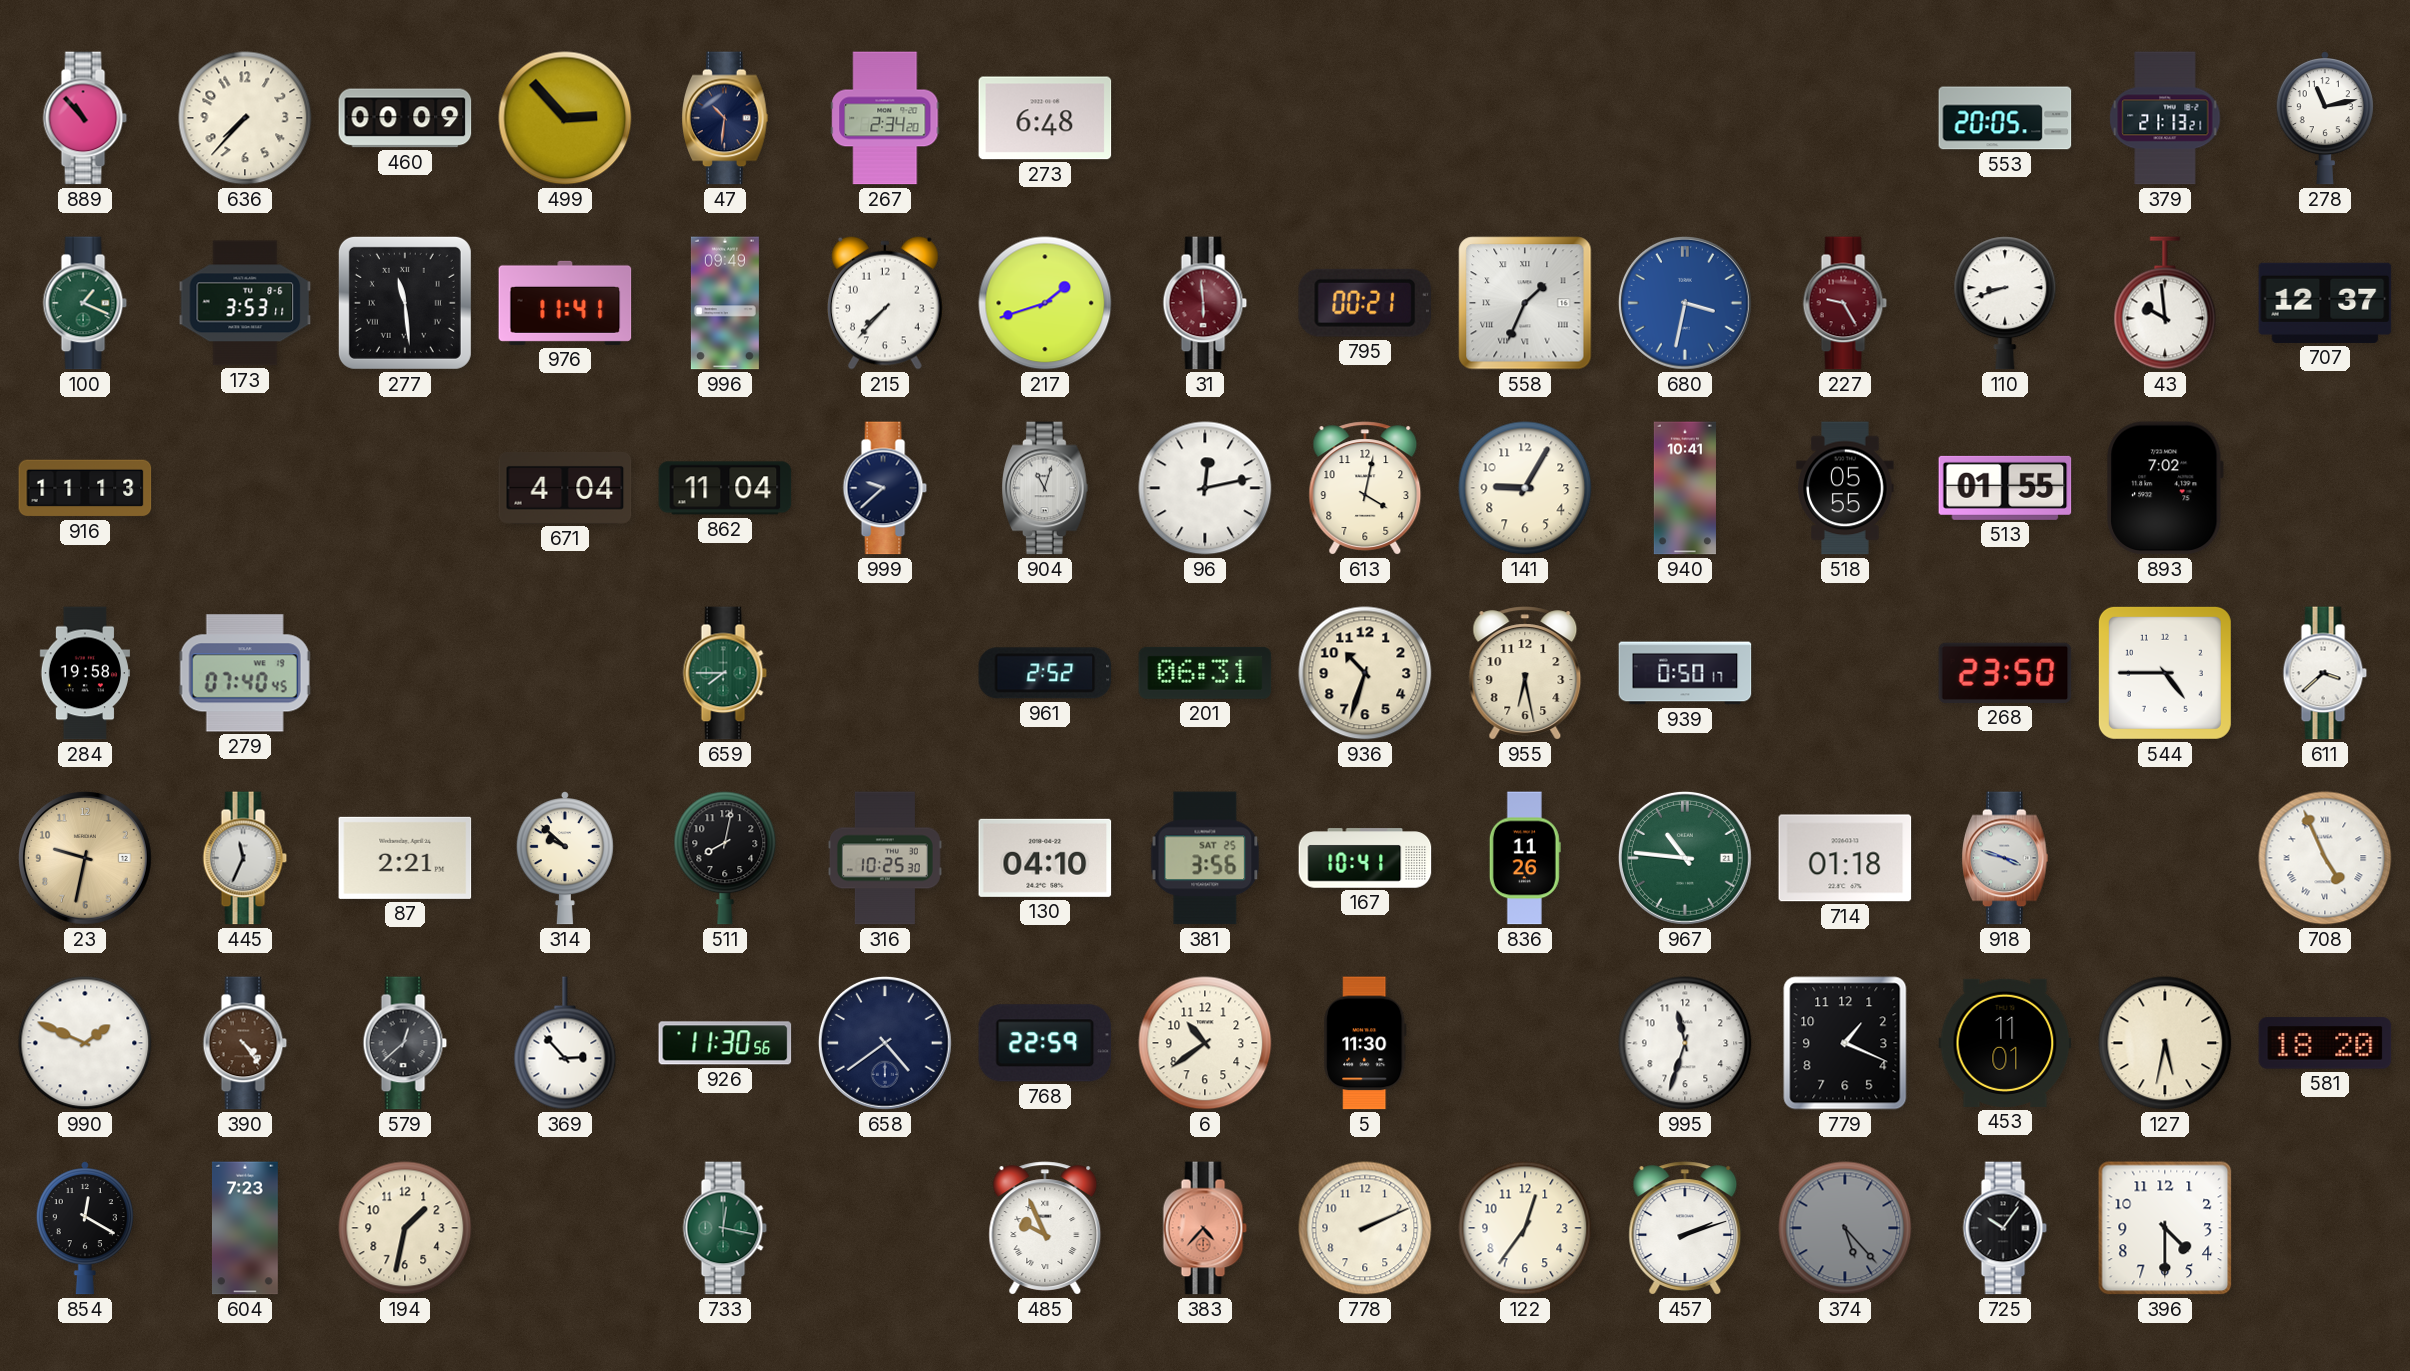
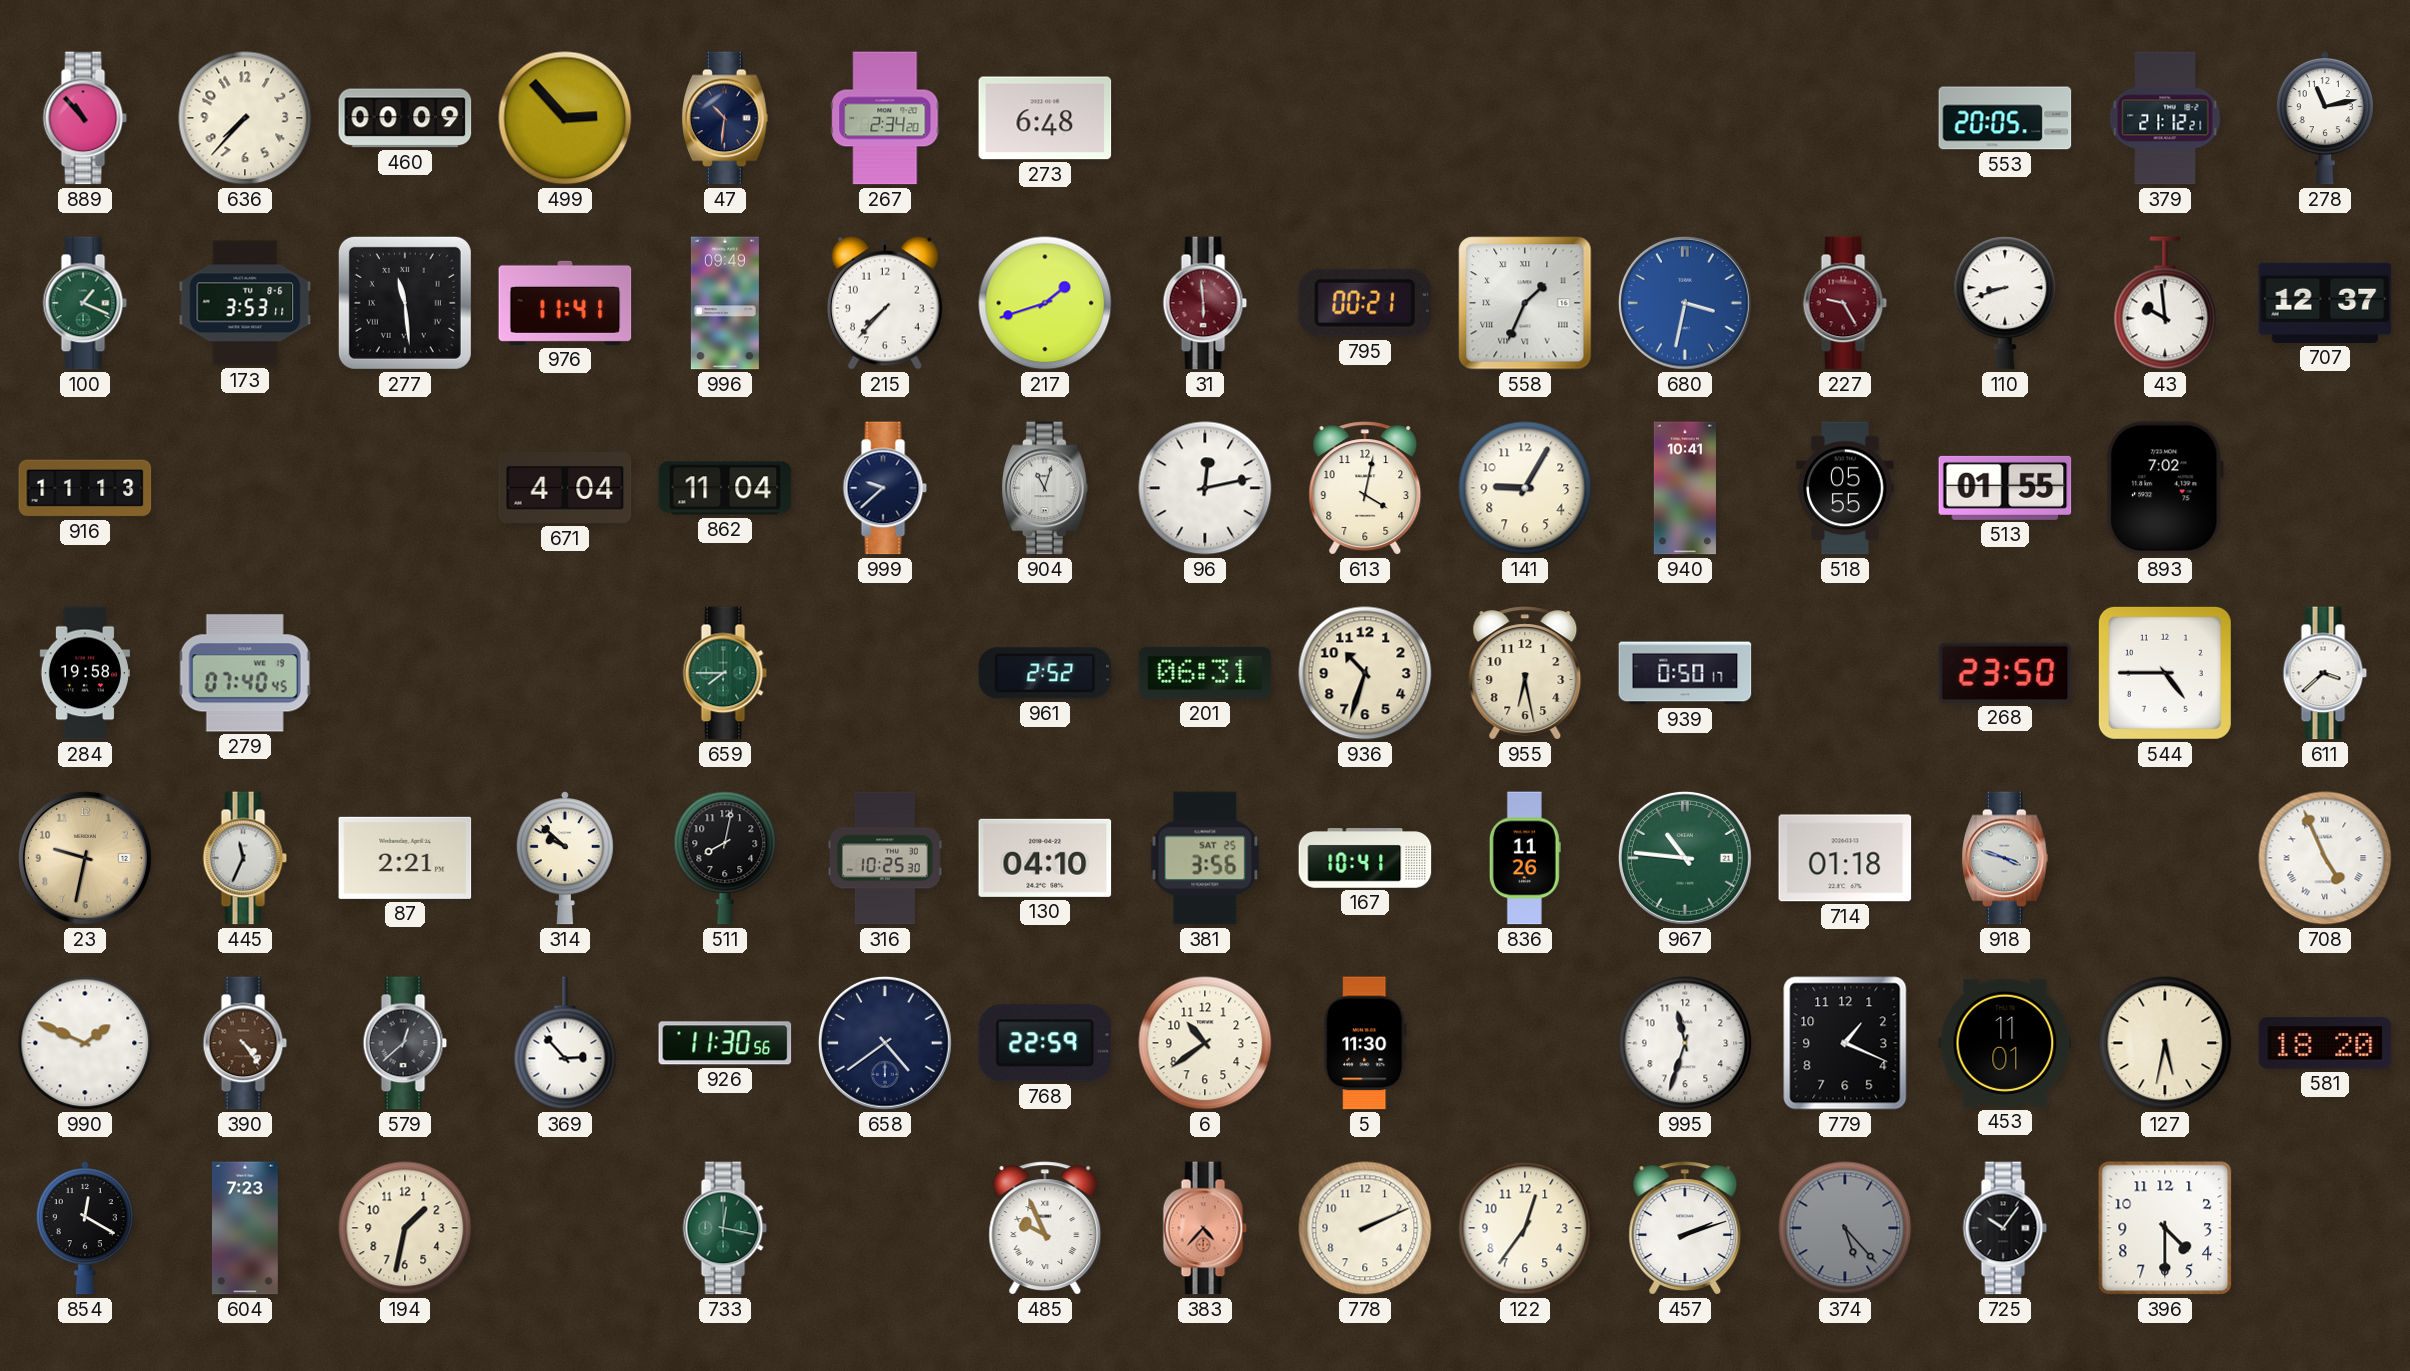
379: 21:13 -> 21:12 (2165, 118)
